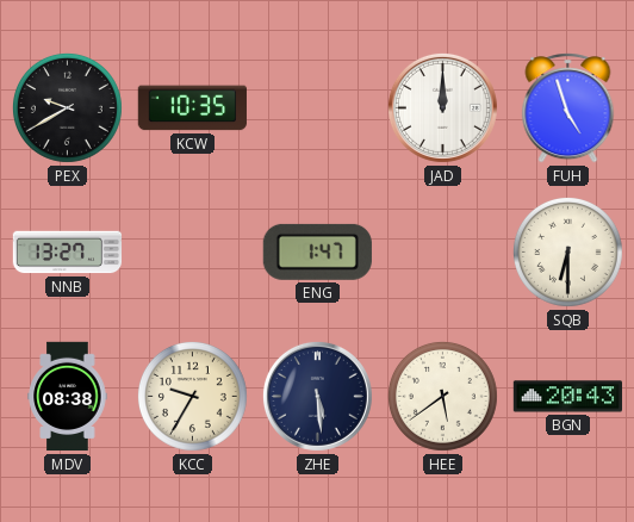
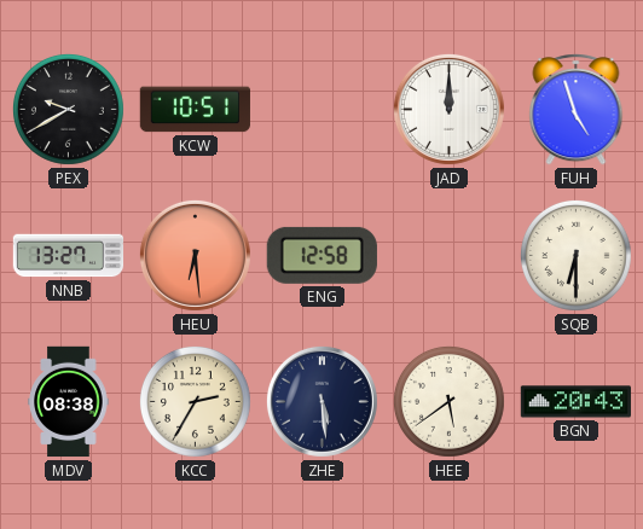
KCW: 10:35 -> 10:51 (195, 110)
HEU: none -> 6:29 (195, 255)
ENG: 1:47 -> 12:58 (321, 255)
KCC: 9:35 -> 2:35 (195, 401)
